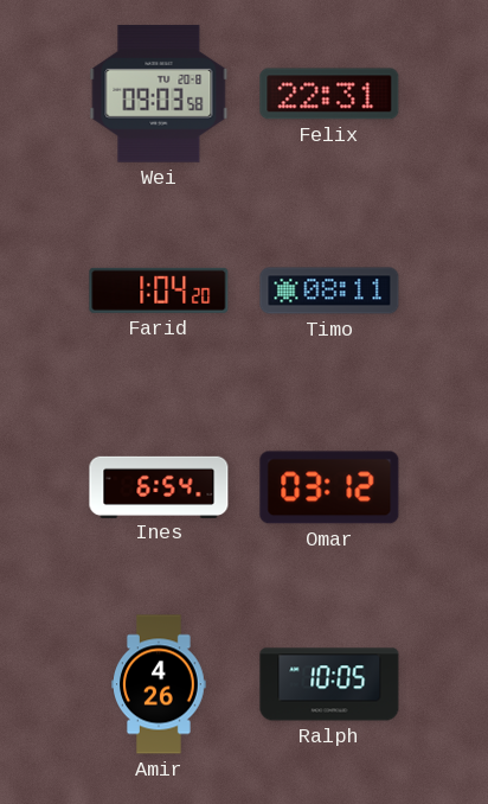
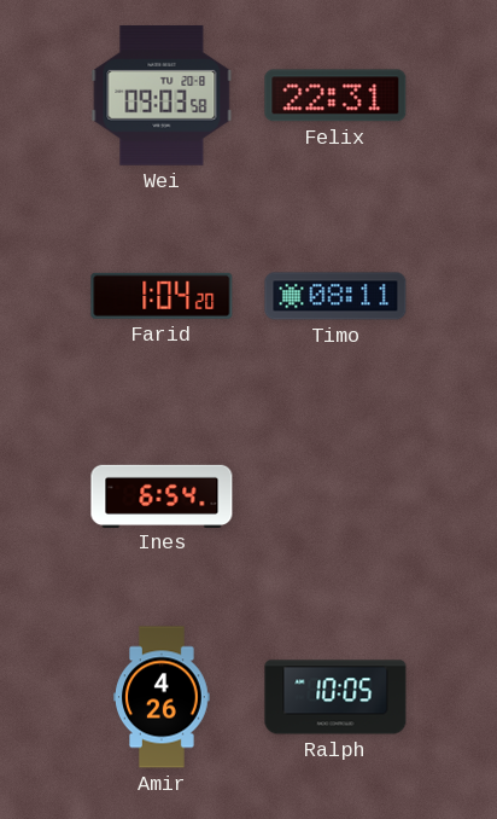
Omar: 03:12 -> none (329, 487)
